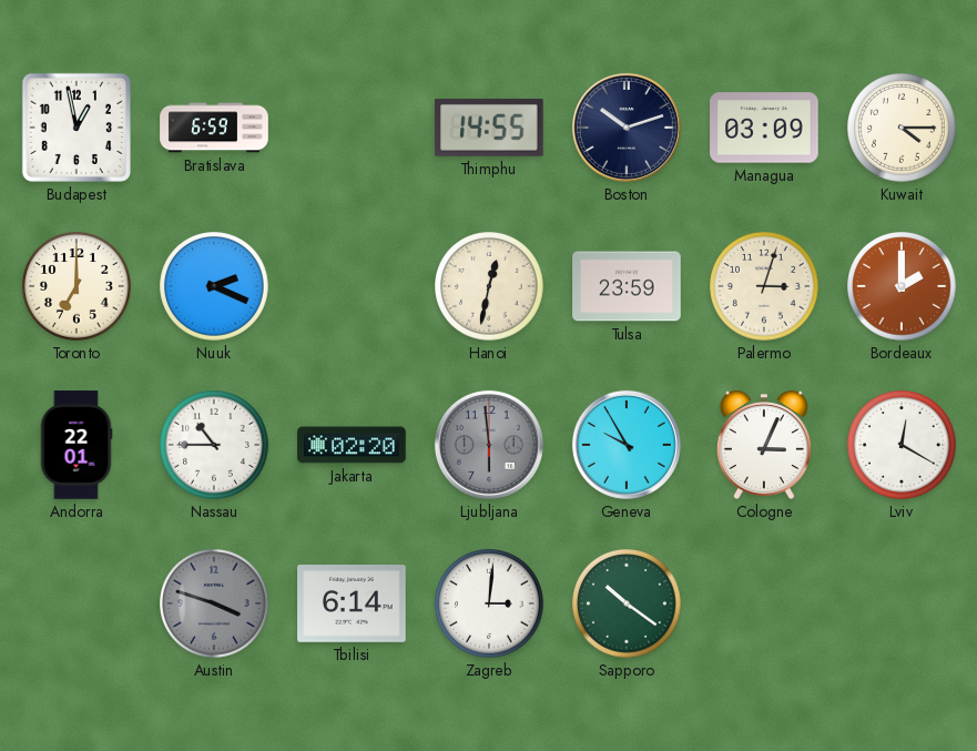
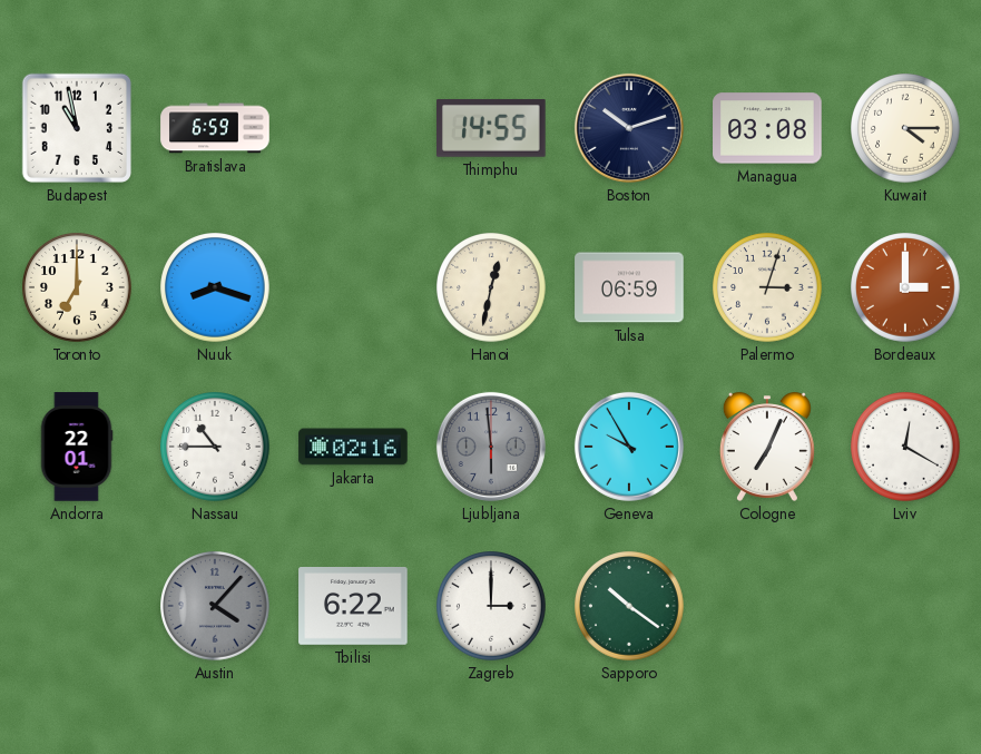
Budapest: 12:58 -> 10:58 (77, 128)
Managua: 03:09 -> 03:08 (767, 128)
Nuuk: 2:19 -> 8:18 (216, 288)
Tulsa: 23:59 -> 06:59 (629, 287)
Bordeaux: 2:00 -> 3:00 (906, 288)
Jakarta: 02:20 -> 02:16 (353, 447)
Cologne: 3:04 -> 7:04 (767, 447)
Austin: 3:48 -> 4:07 (216, 607)
Tbilisi: 6:14 -> 6:22 (353, 607)
Zagreb: 3:01 -> 3:00 (492, 607)
